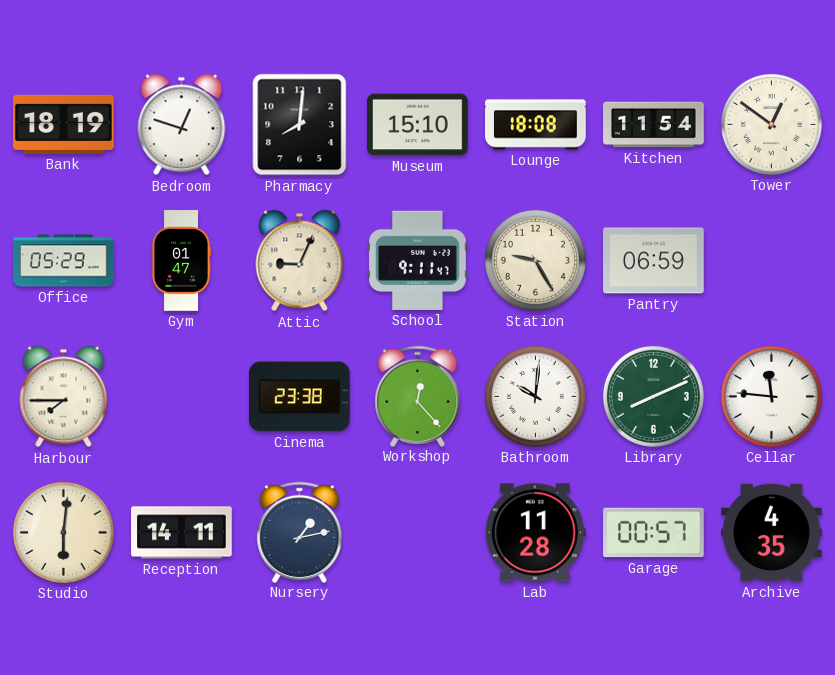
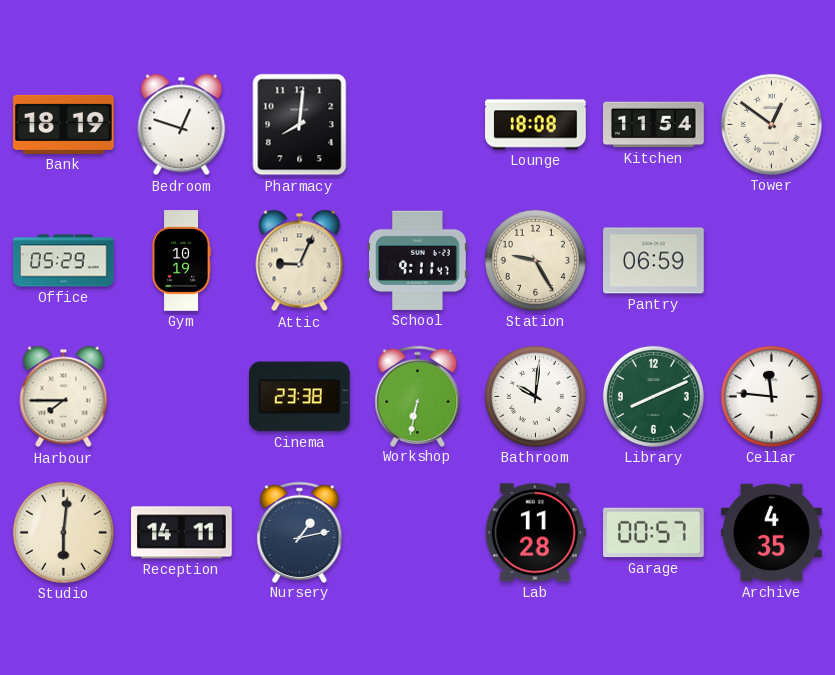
Museum: 15:10 -> none (418, 125)
Gym: 01:47 -> 10:19 (181, 261)
Workshop: 12:23 -> 6:32 (418, 396)
